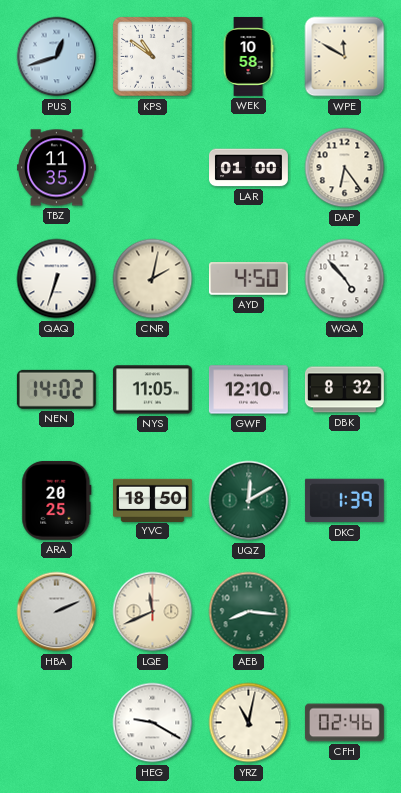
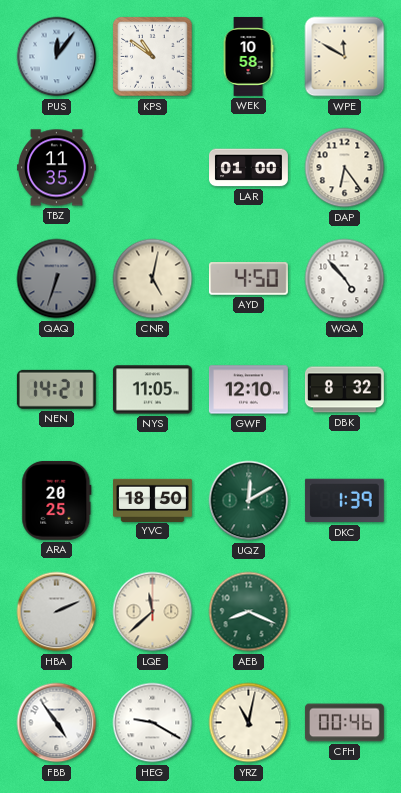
PUS: 12:42 -> 12:06 (57, 57)
QAQ dial: white -> grey (57, 279)
CNR: 2:02 -> 5:02 (153, 279)
NEN: 14:02 -> 14:21 (56, 389)
LQE: 11:41 -> 11:38 (153, 612)
AEB: 8:16 -> 8:19 (249, 612)
FBB: none -> 4:54 (57, 723)
CFH: 02:46 -> 00:46 (344, 723)
